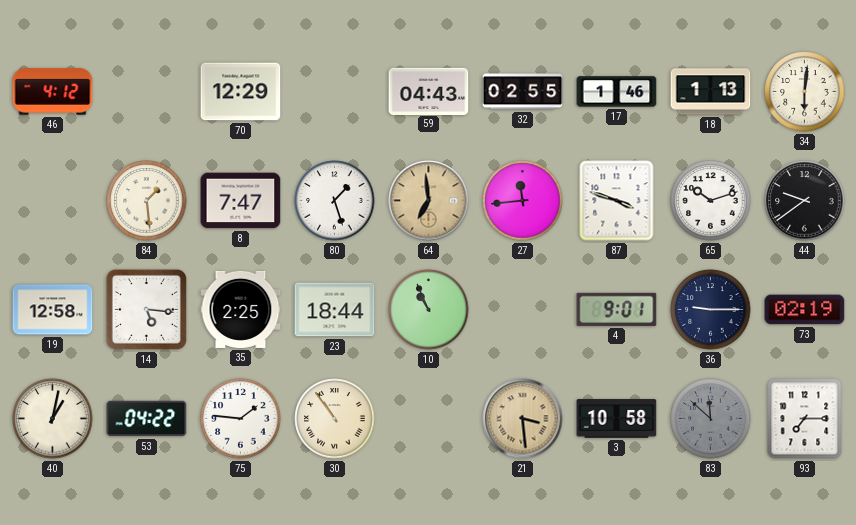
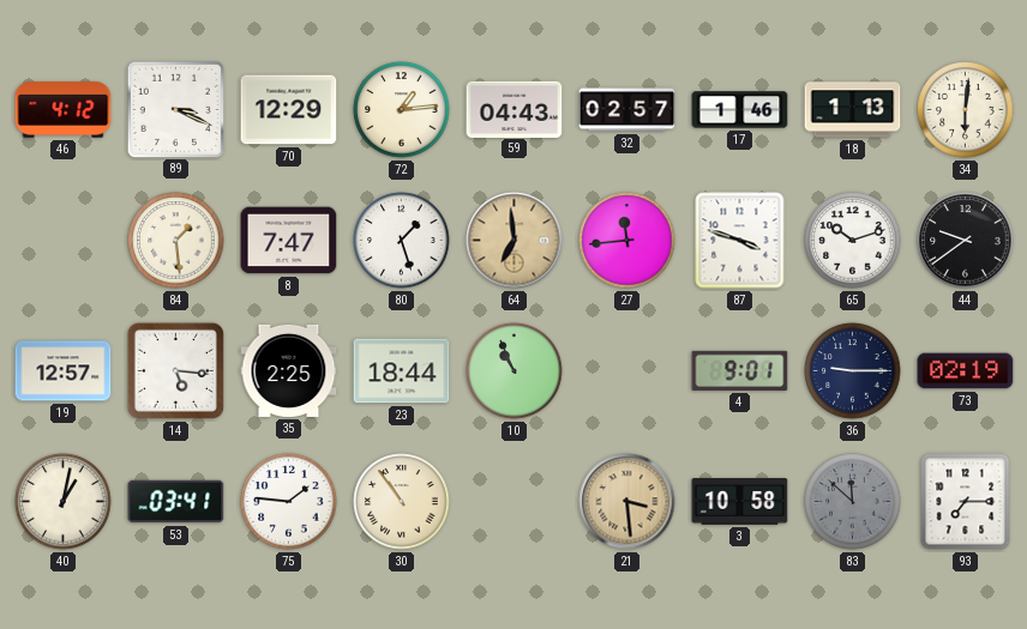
89: none -> 3:19 (175, 109)
72: none -> 1:14 (402, 110)
32: 02:55 -> 02:57 (627, 110)
19: 12:58 -> 12:57 (64, 371)
53: 04:22 -> 03:41 (176, 502)
